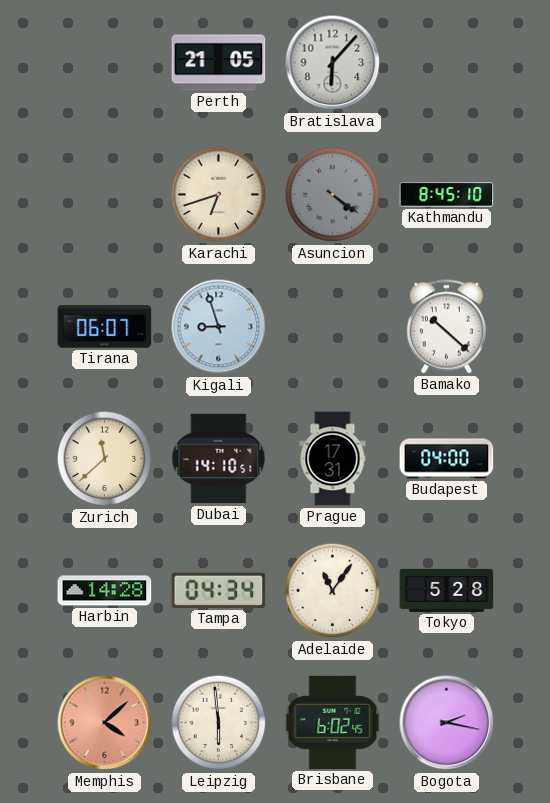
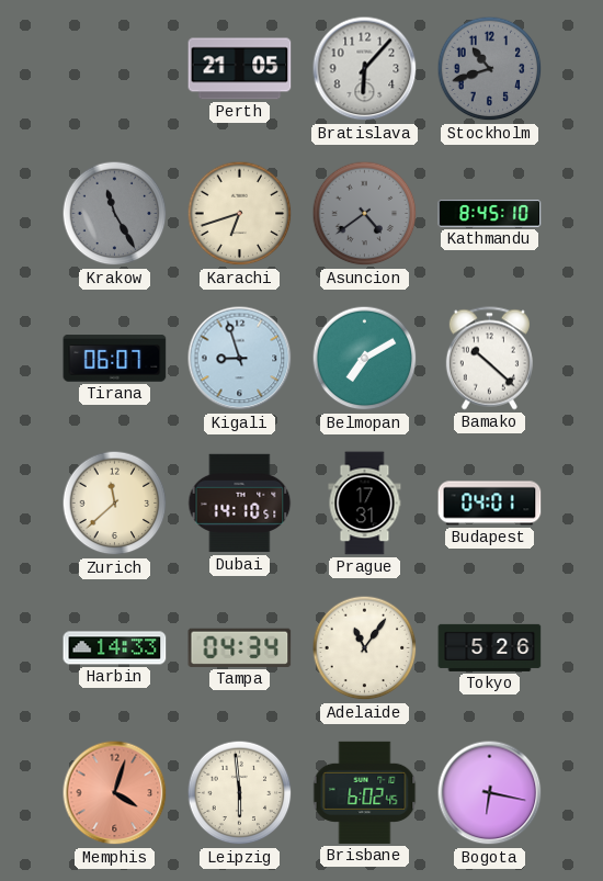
Stockholm: none -> 10:42 (490, 69)
Krakow: none -> 11:25 (115, 214)
Asuncion: 4:21 -> 4:39 (365, 214)
Belmopan: none -> 7:10 (365, 359)
Budapest: 04:00 -> 04:01 (490, 504)
Harbin: 14:28 -> 14:33 (115, 648)
Tokyo: 5:28 -> 5:26 (490, 647)
Memphis: 4:08 -> 4:03 (115, 793)
Bogota: 2:17 -> 6:17 (490, 793)
